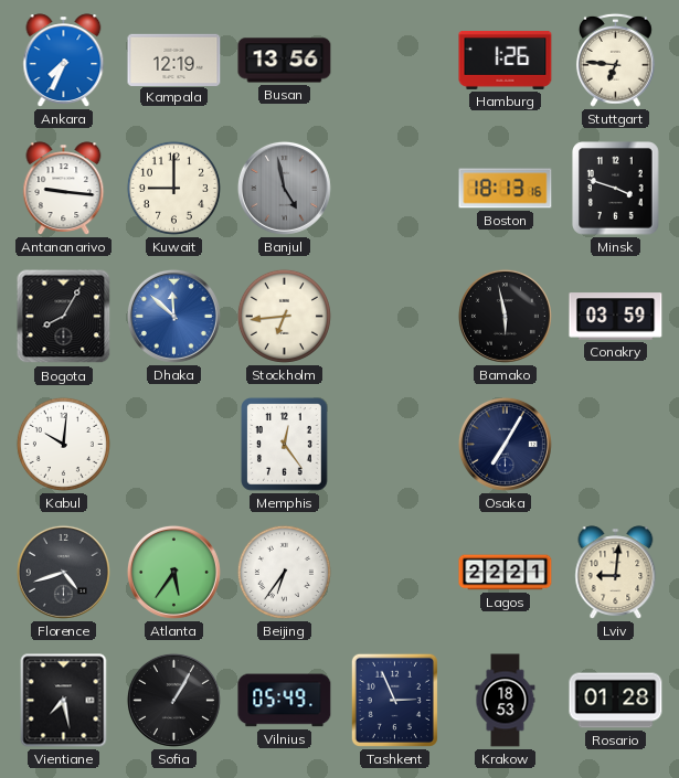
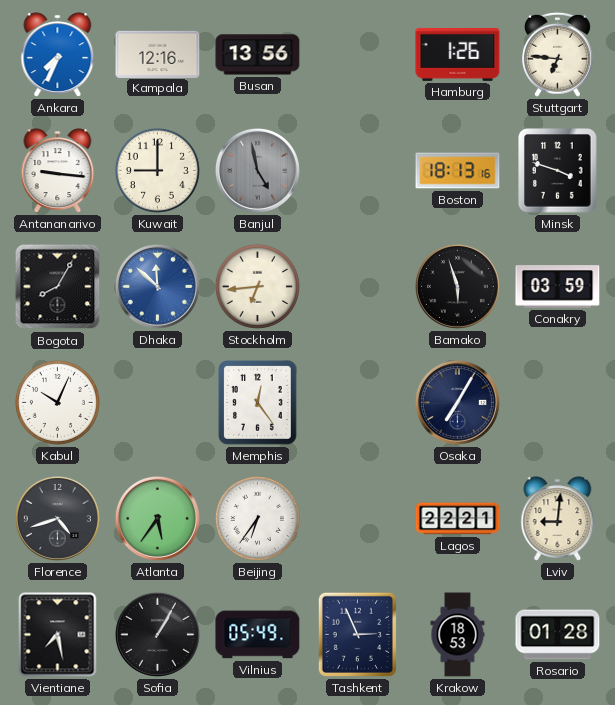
Kampala: 12:19 -> 12:16 (158, 54)
Bamako: 5:58 -> 5:57 (457, 286)
Kabul: 10:01 -> 10:04 (57, 402)
